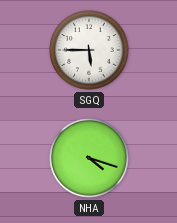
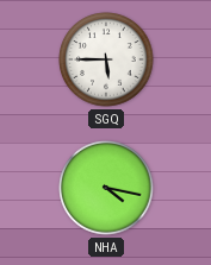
NHA: 4:18 -> 4:17 (106, 188)
